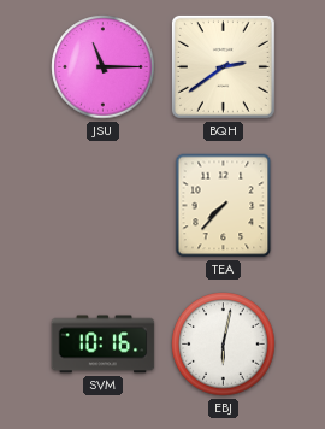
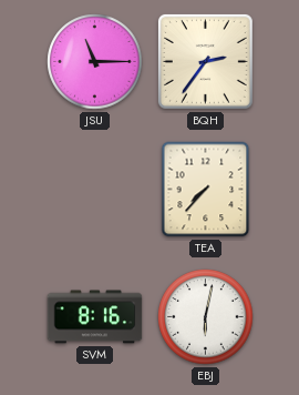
BQH: 2:39 -> 2:36 (205, 61)
SVM: 10:16 -> 8:16 (95, 317)
